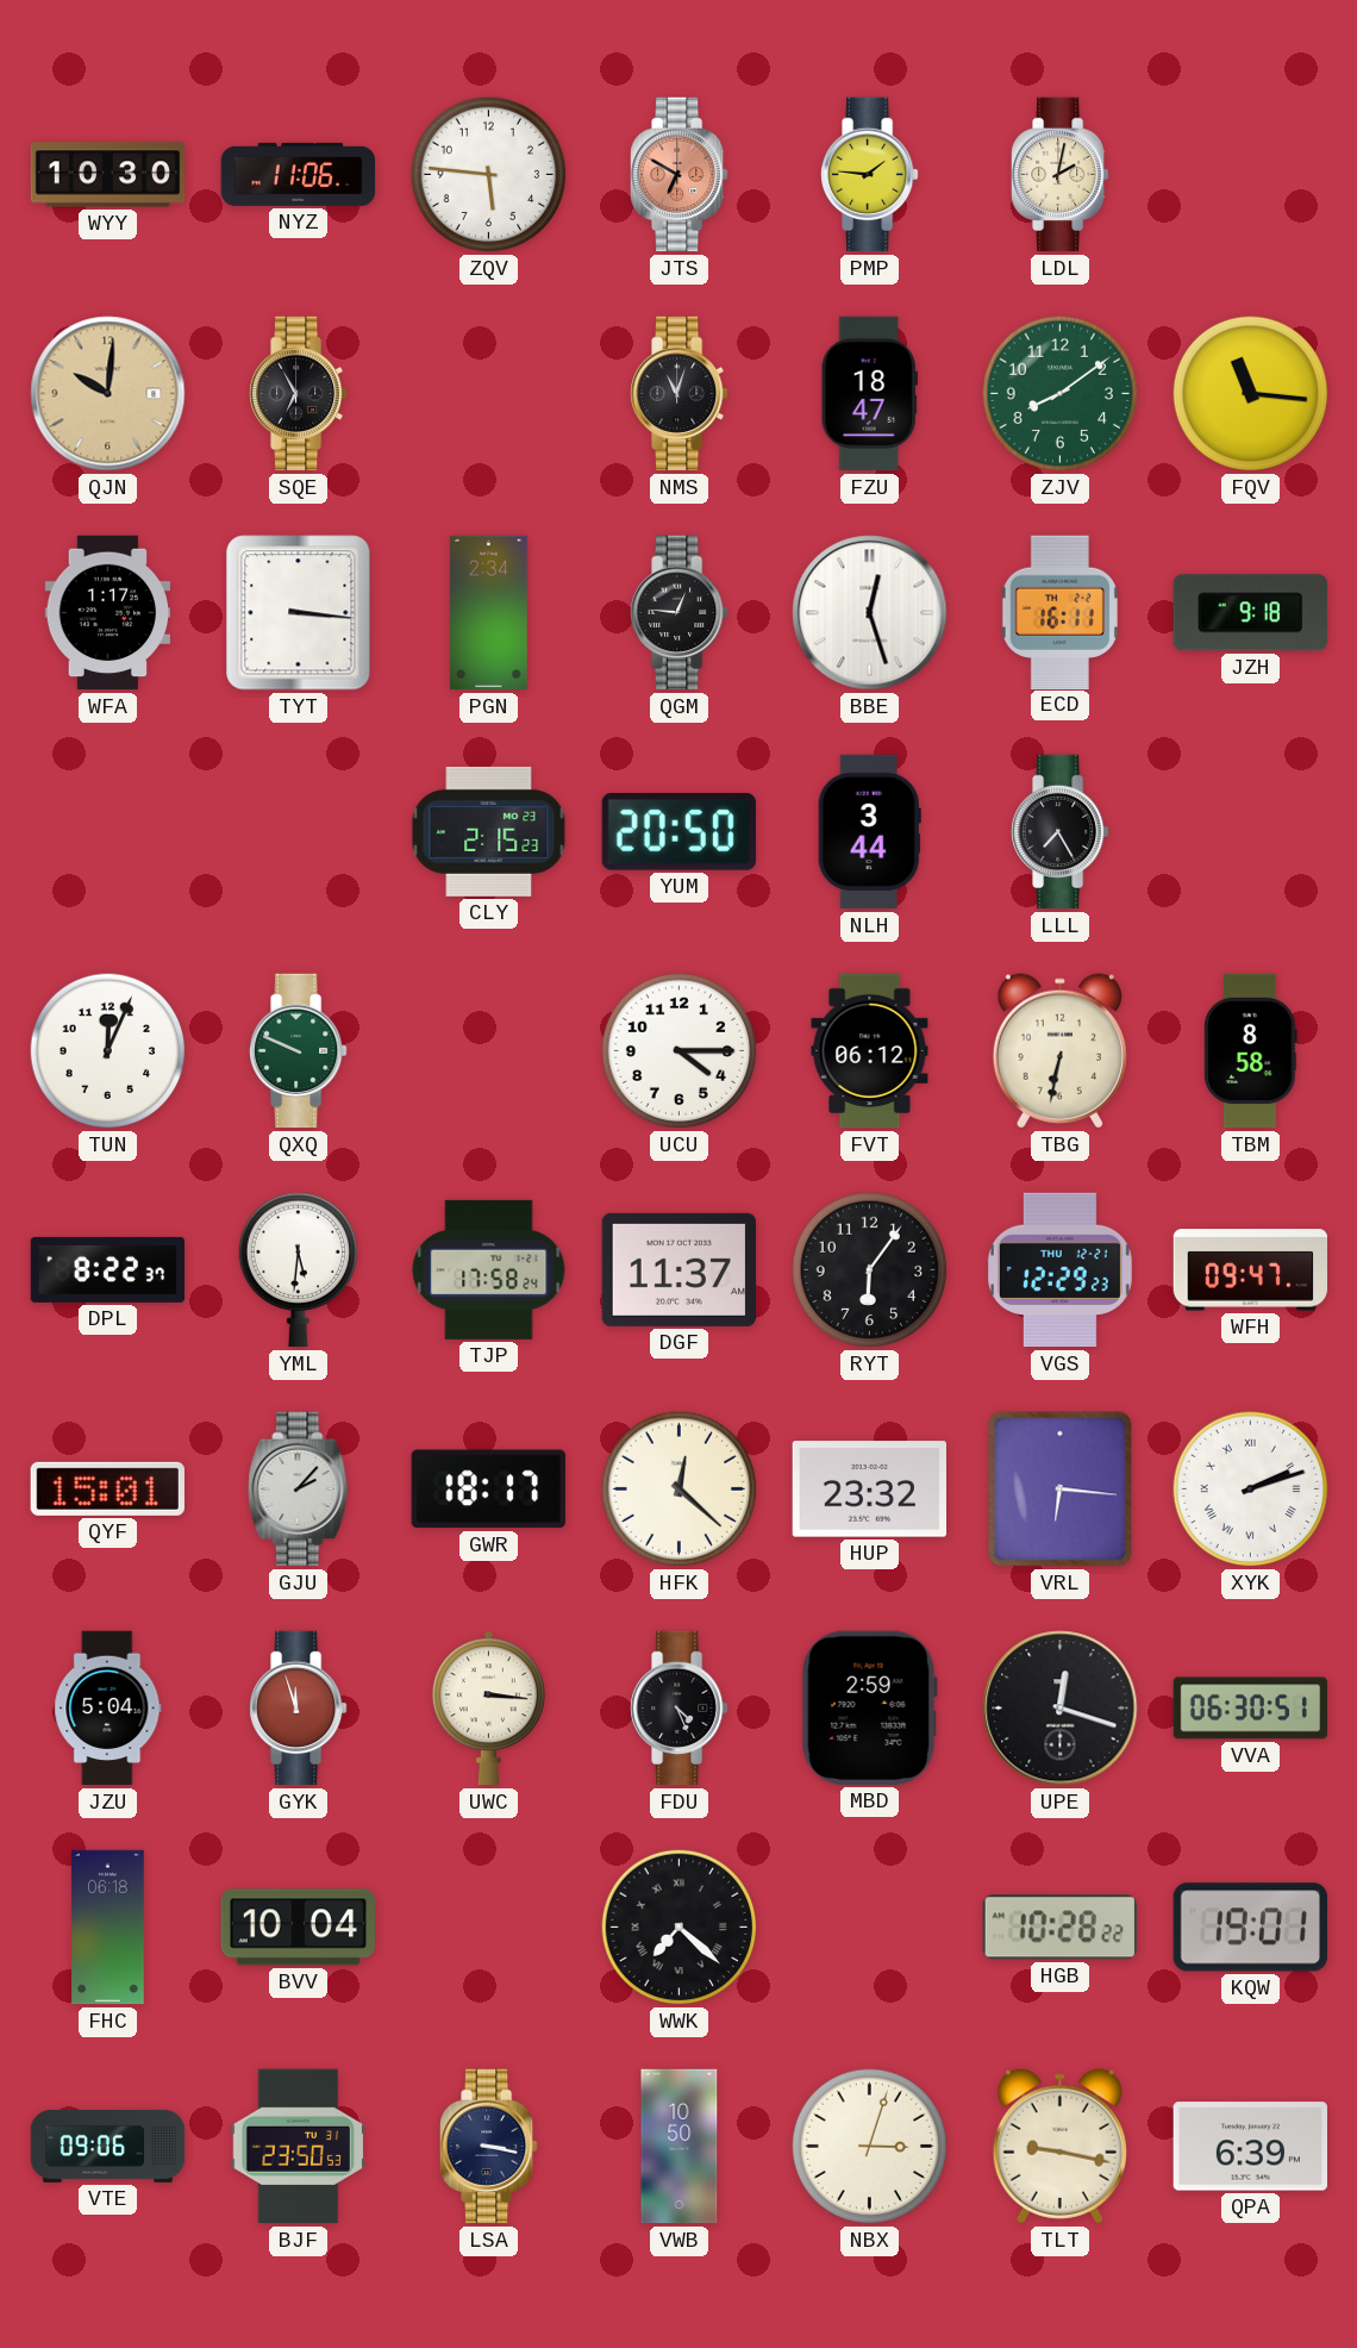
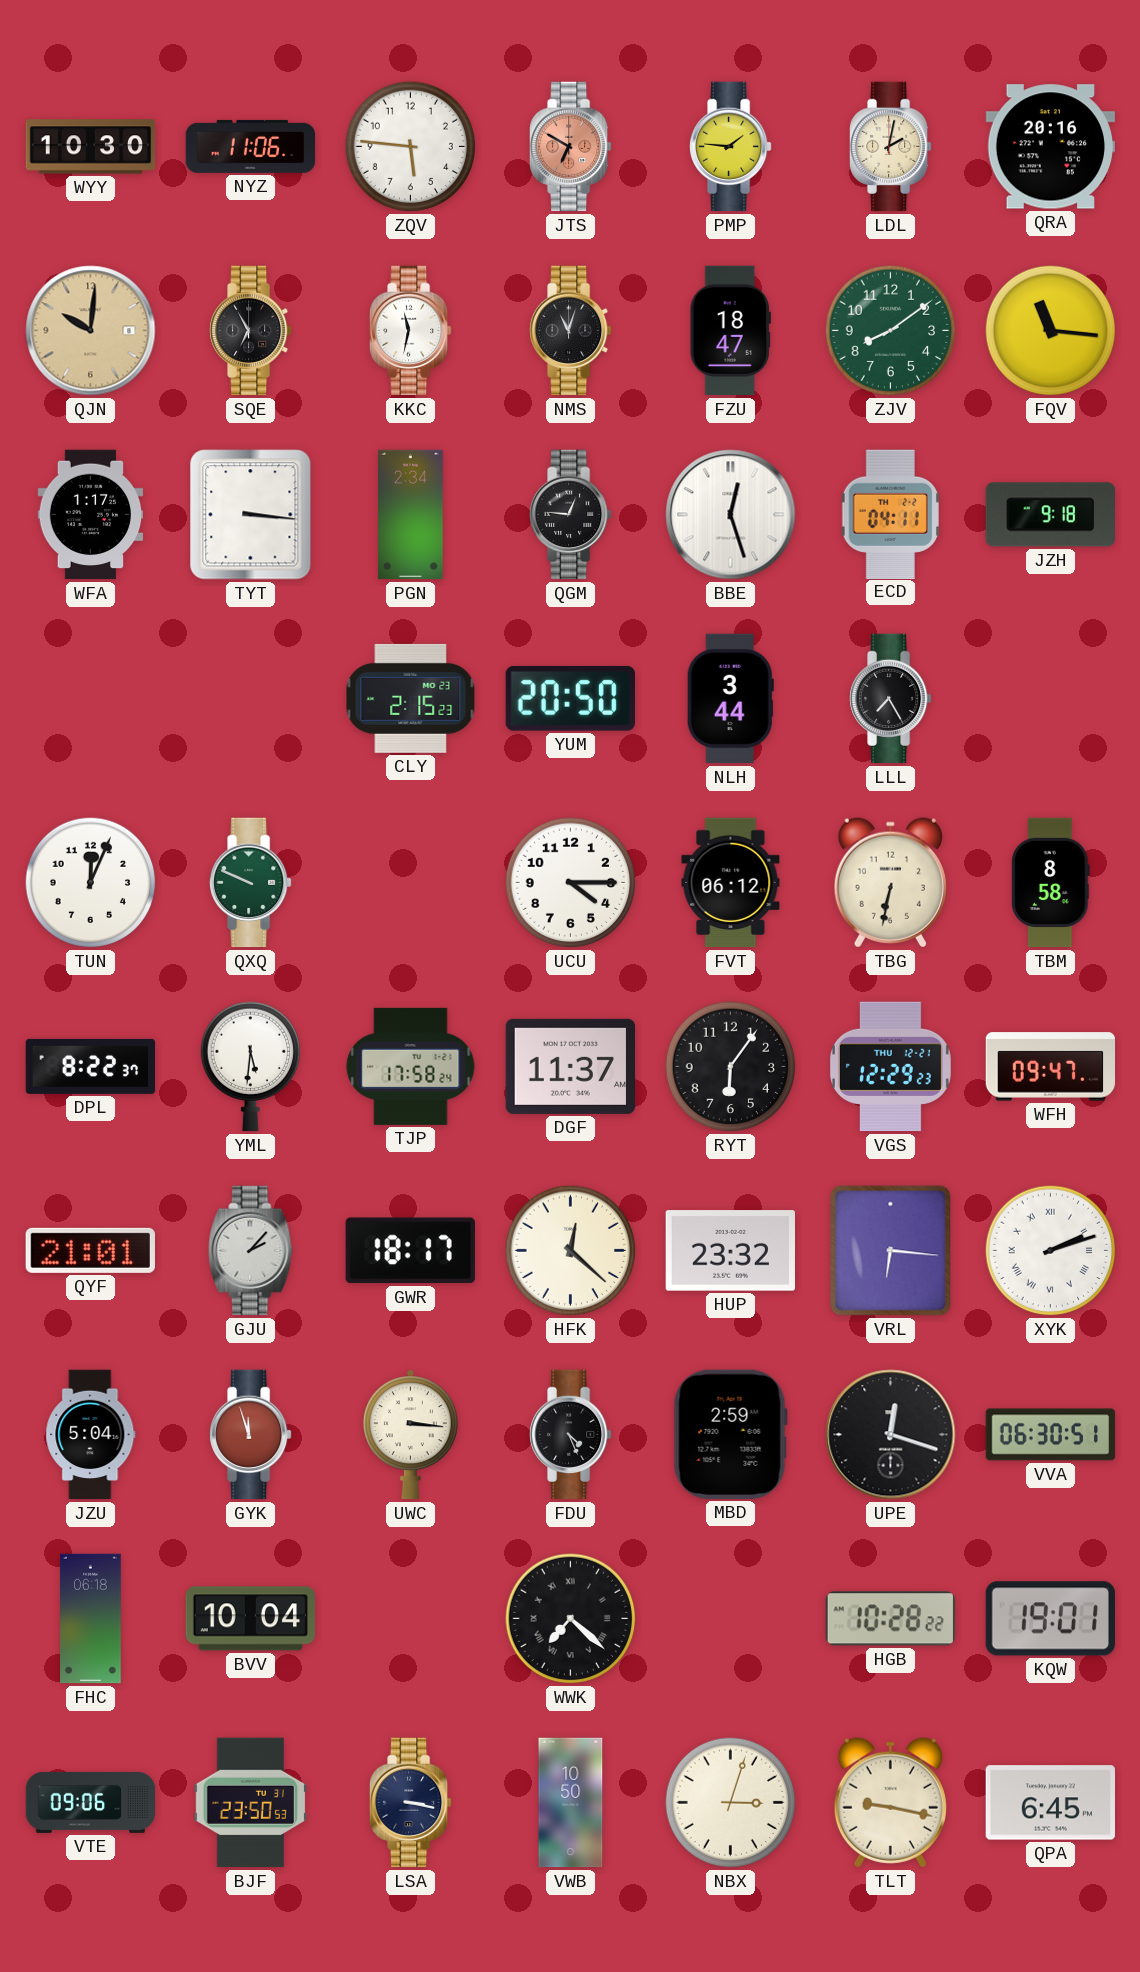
QRA: none -> 20:16 (1050, 147)
KKC: none -> 11:32 (411, 331)
ECD: 16:11 -> 04:11 (890, 514)
QYF: 15:01 -> 21:01 (90, 1250)
QPA: 6:39 -> 6:45 (1050, 1803)
